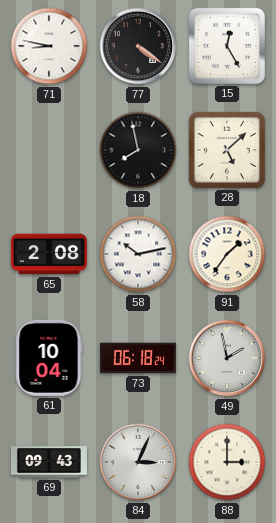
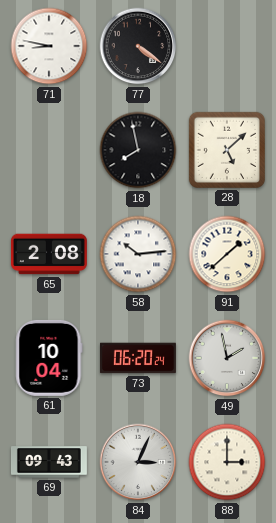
15: 12:25 -> none (227, 46)
58: 10:13 -> 10:14 (138, 254)
91: 1:36 -> 1:38 (227, 254)
73: 06:18 -> 06:20 (138, 358)
